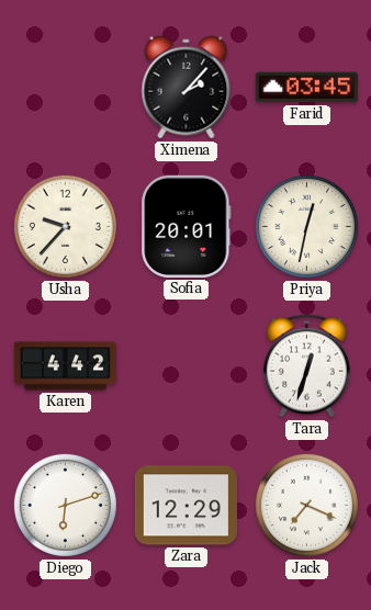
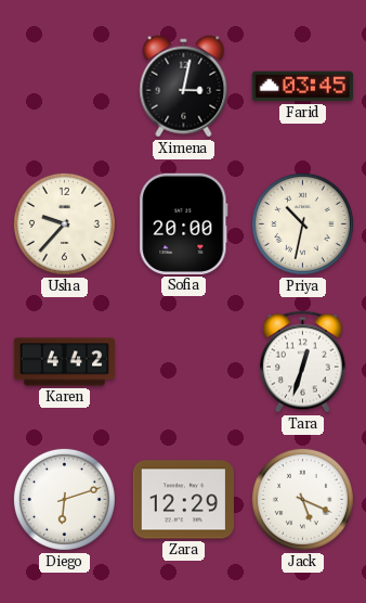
Ximena: 2:07 -> 3:02 (184, 87)
Sofia: 20:01 -> 20:00 (184, 223)
Priya: 12:32 -> 10:32 (302, 223)
Jack: 7:19 -> 5:19 (302, 499)
